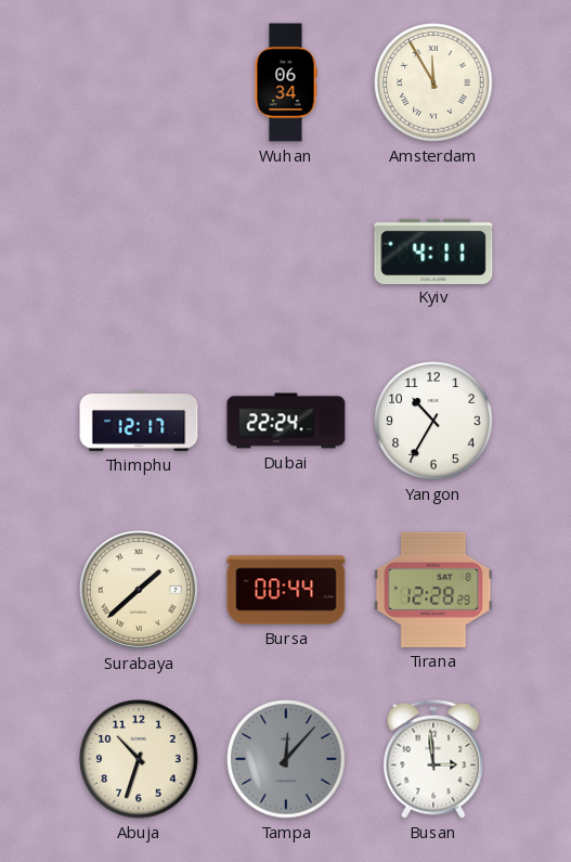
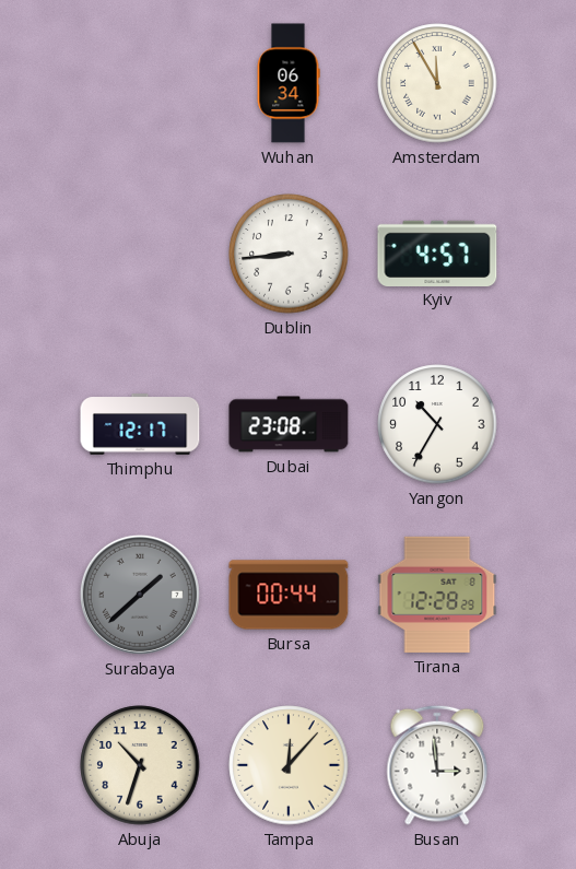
Dublin: none -> 8:44 (289, 254)
Kyiv: 4:11 -> 4:57 (437, 253)
Dubai: 22:24 -> 23:08 (289, 424)
Surabaya dial: cream -> grey (140, 595)
Tampa dial: grey -> cream (289, 765)
